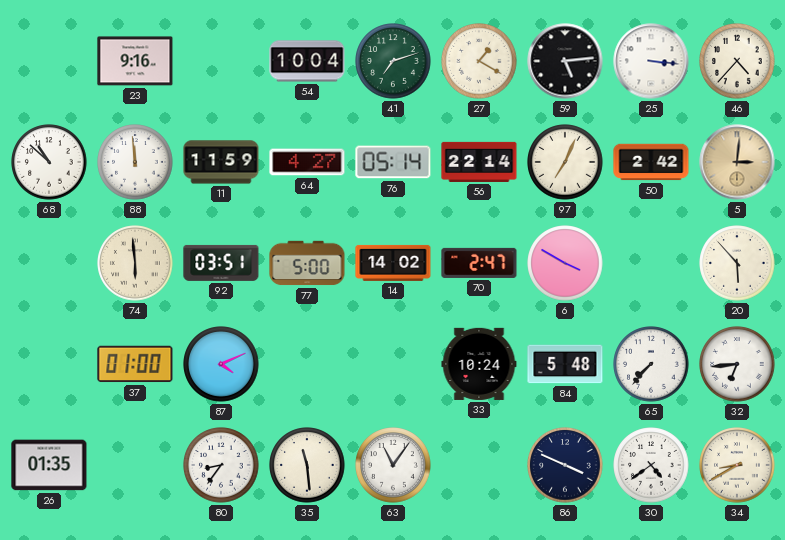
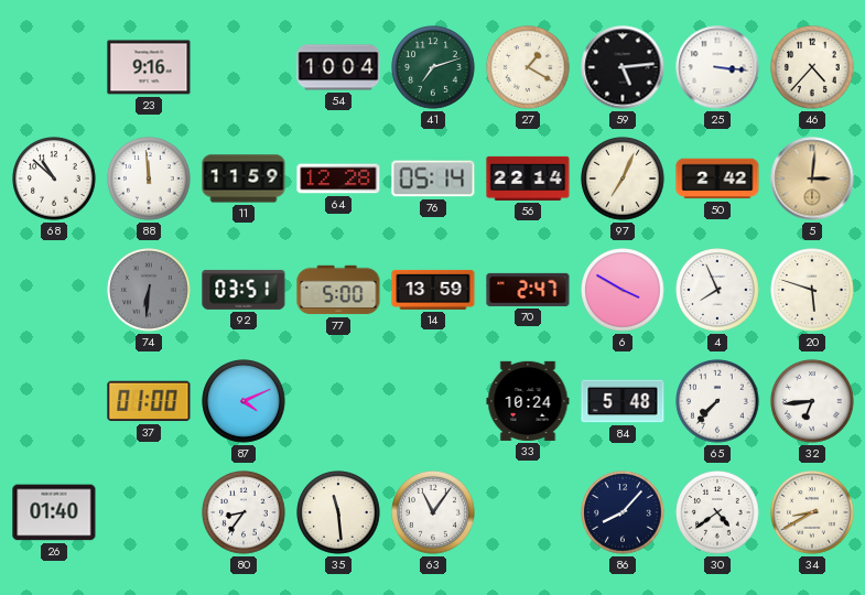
64: 4:27 -> 12:28 (338, 178)
74: 5:59 -> 6:31 (149, 290)
74 dial: cream -> grey (149, 290)
14: 14:02 -> 13:59 (433, 290)
4: none -> 7:56 (717, 290)
20: 5:53 -> 5:48 (812, 290)
26: 01:35 -> 01:40 (54, 512)
86: 3:49 -> 8:07 (623, 512)
